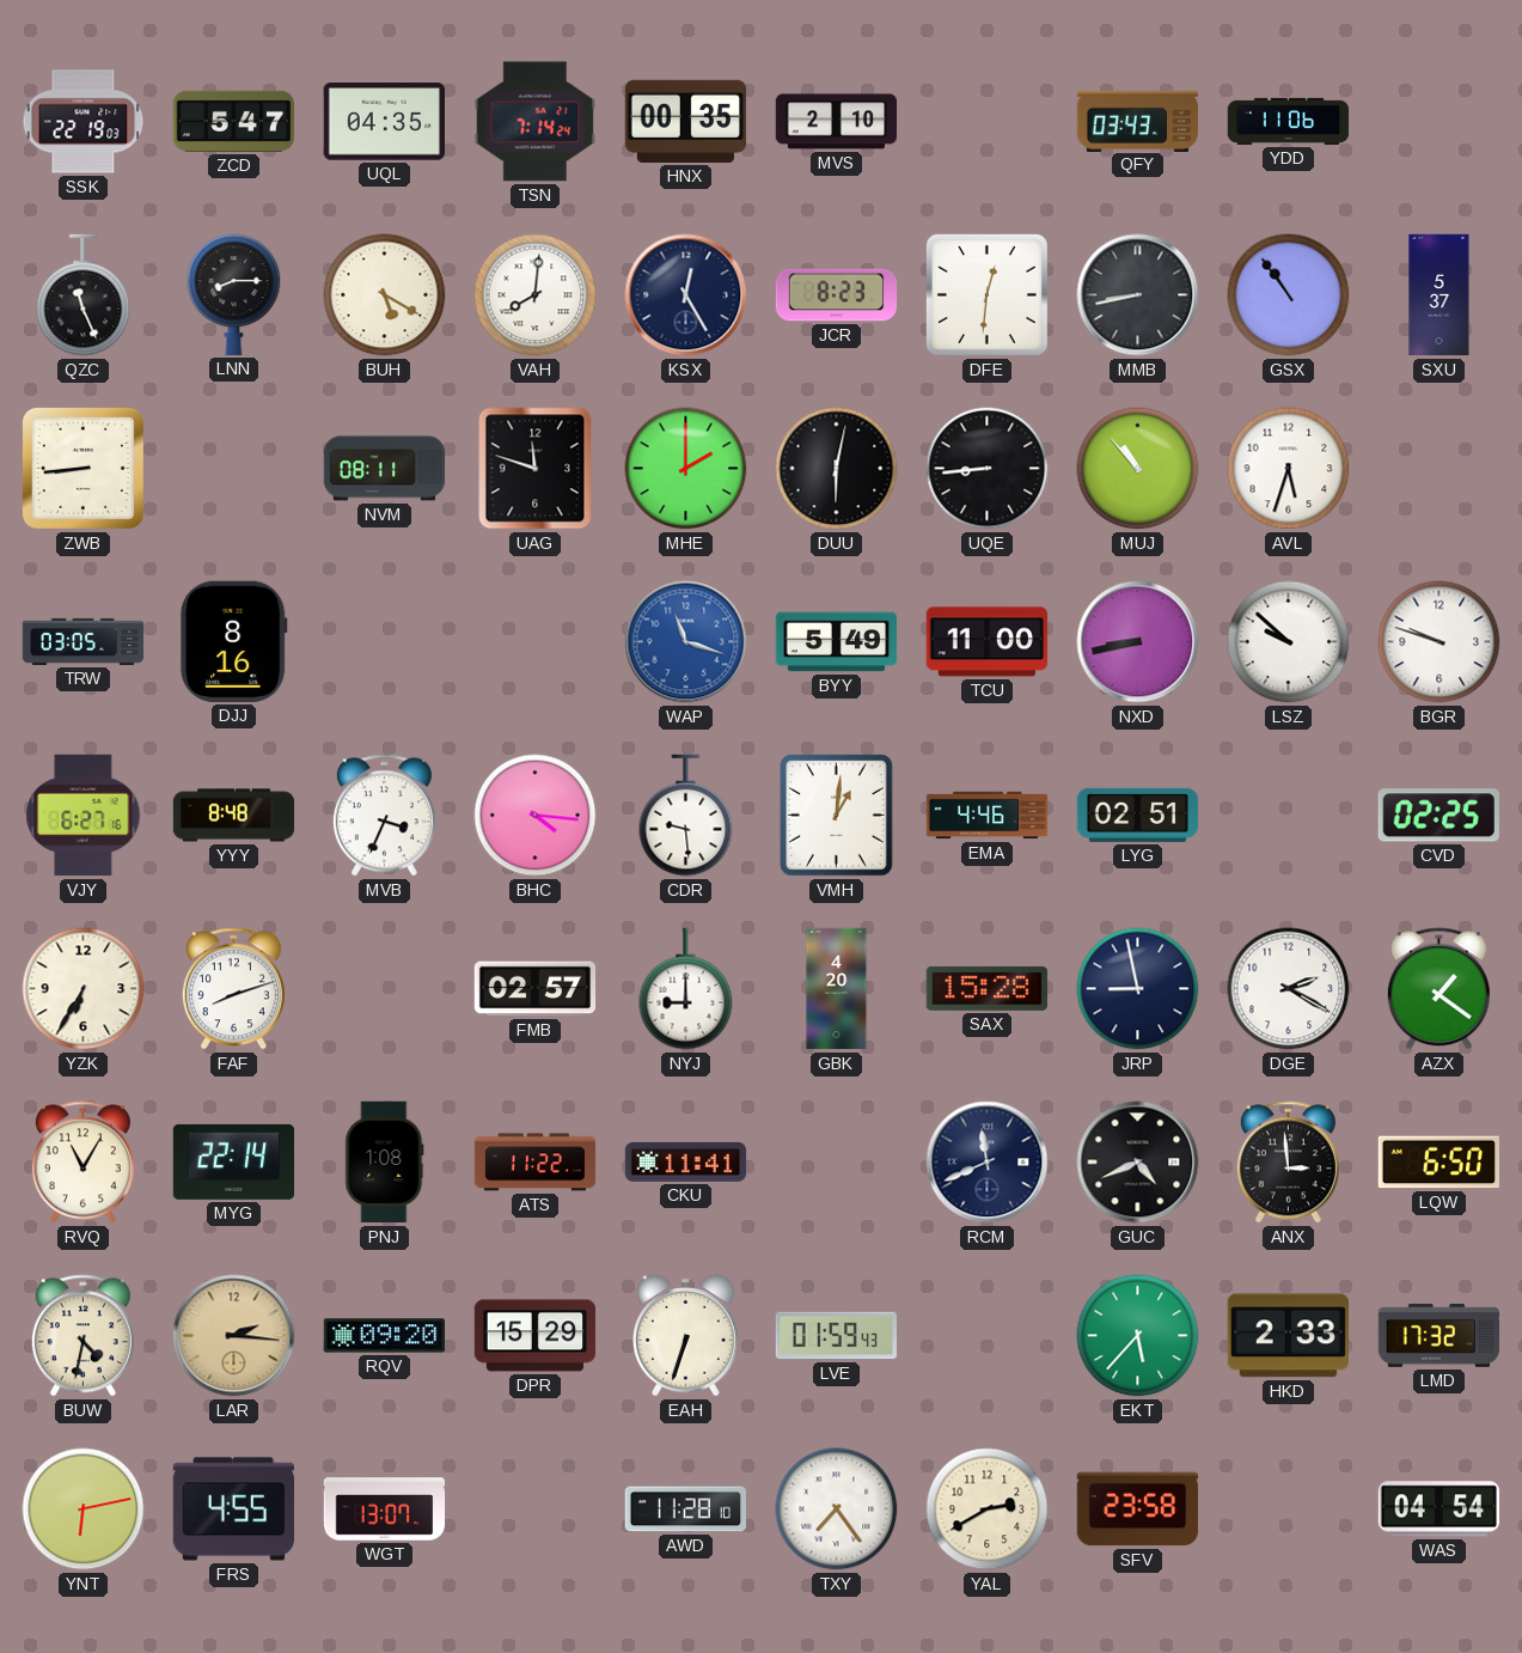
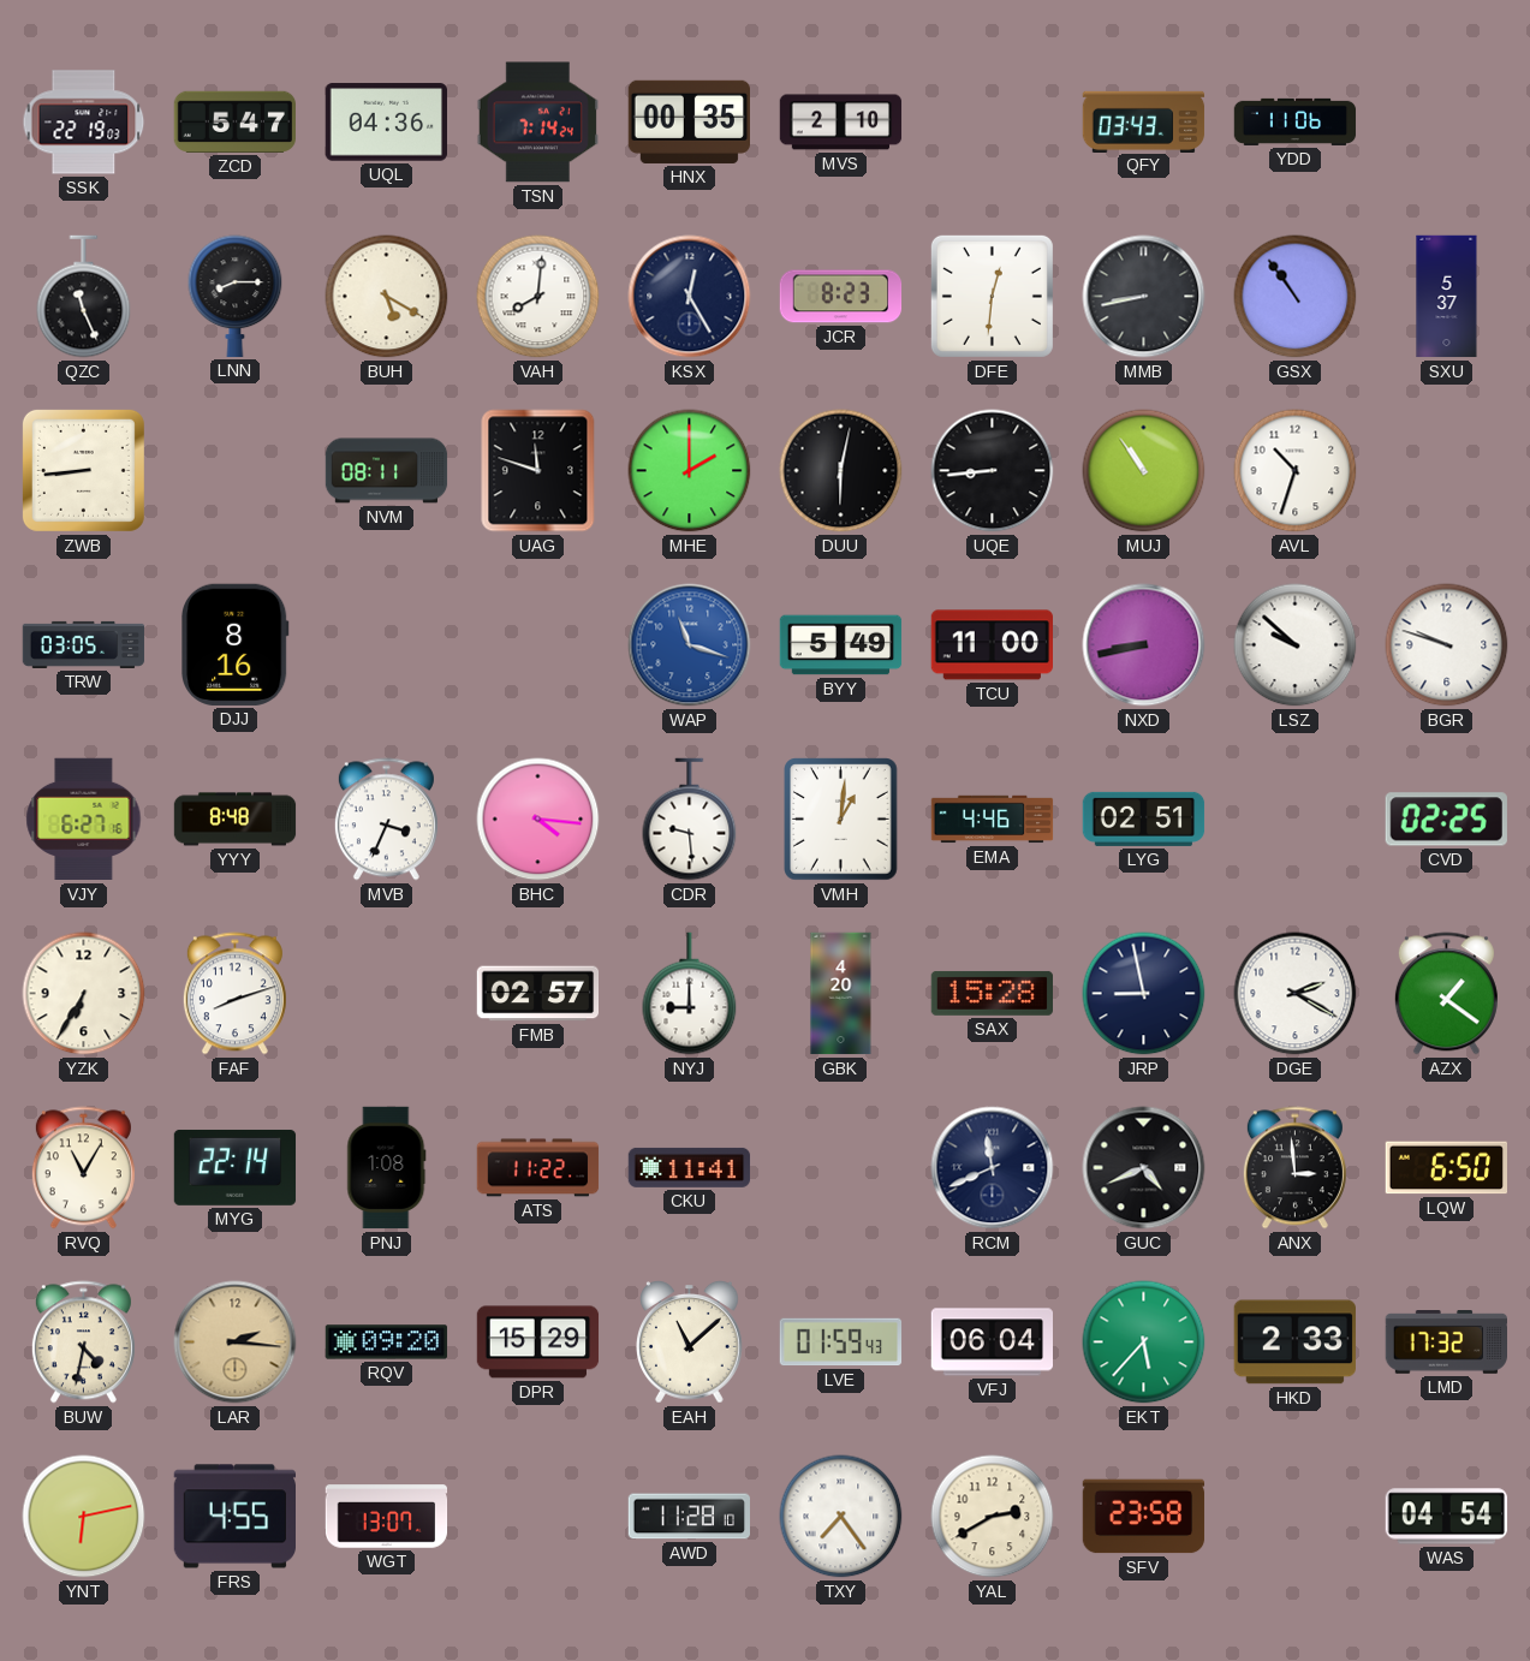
UQL: 04:35 -> 04:36 (386, 123)
MUJ: 10:53 -> 10:54 (1144, 471)
AVL: 5:33 -> 10:33 (1296, 471)
EAH: 6:33 -> 11:08 (690, 1343)
VFJ: none -> 06:04 (992, 1343)
